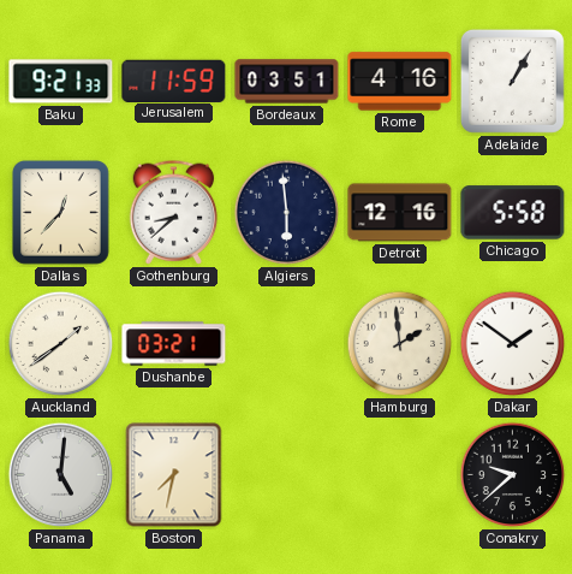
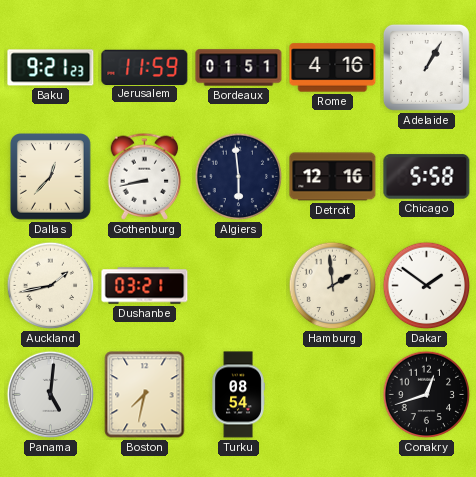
Baku: 9:21:33 -> 9:21:23 (51, 68)
Bordeaux: 03:51 -> 01:51 (239, 68)
Gothenburg: 8:38 -> 8:43 (145, 176)
Auckland: 1:39 -> 1:43 (51, 286)
Turku: none -> 08:54 (238, 395)
Conakry: 9:38 -> 12:42 (427, 395)
